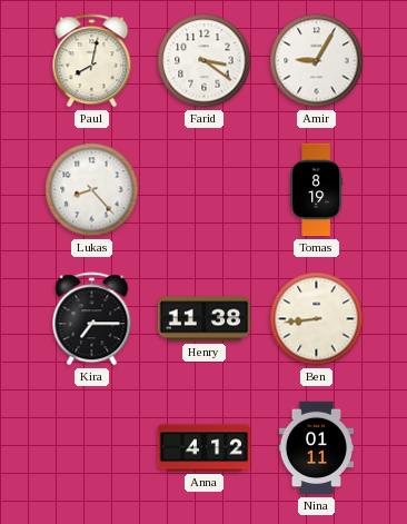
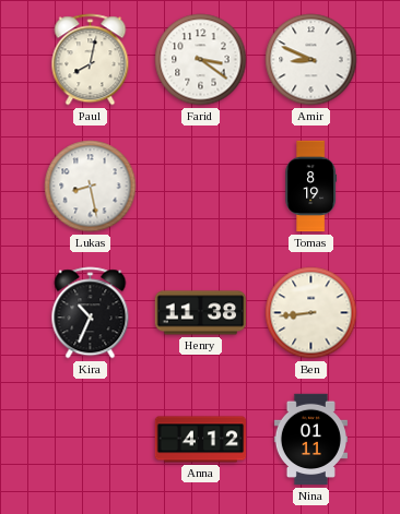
Amir: 9:05 -> 8:49 (311, 60)
Lukas: 8:23 -> 8:28 (91, 187)
Kira: 7:15 -> 10:34 (91, 313)
